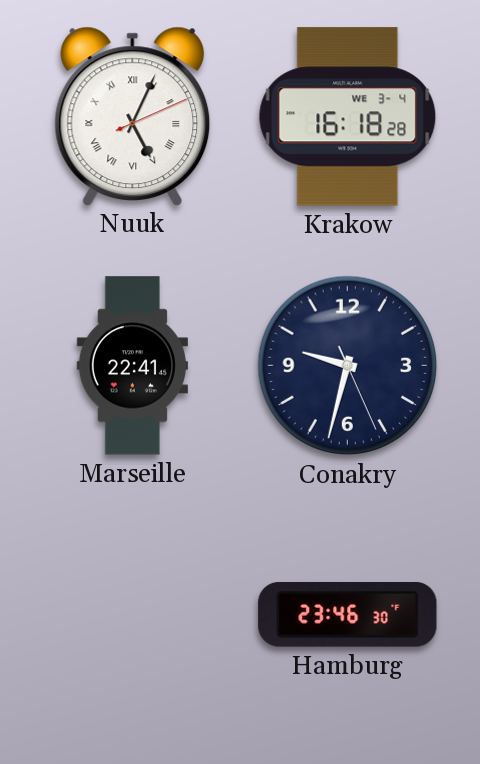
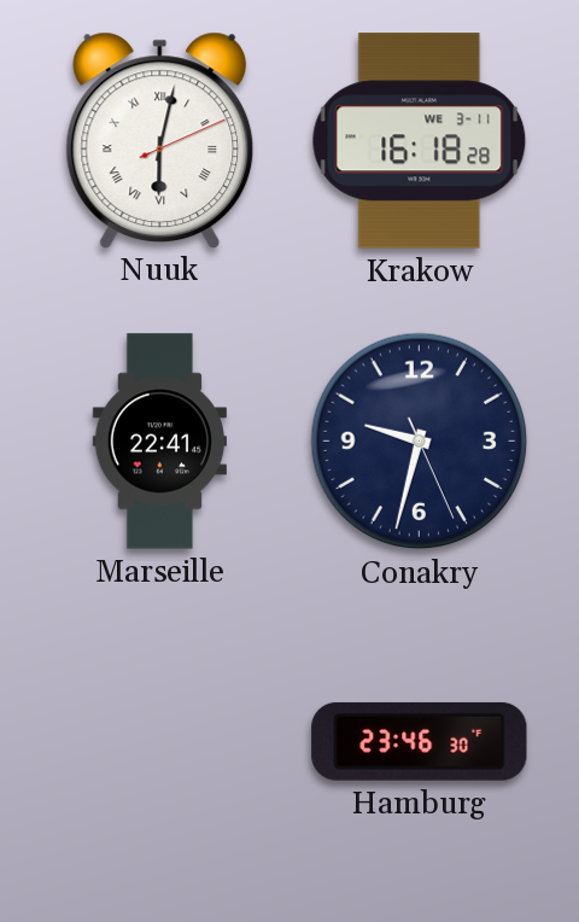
Nuuk: 5:04 -> 6:02 (160, 140)
Krakow date: WE 3-4 -> WE 3-11 (420, 141)
